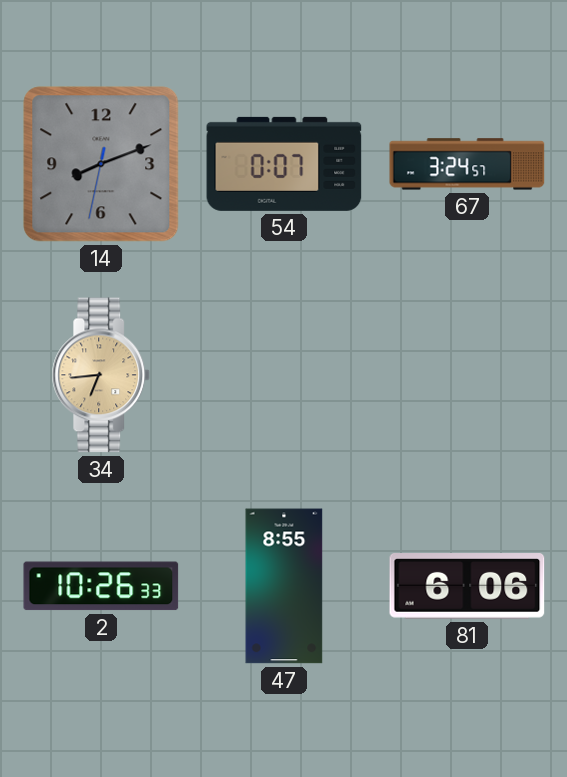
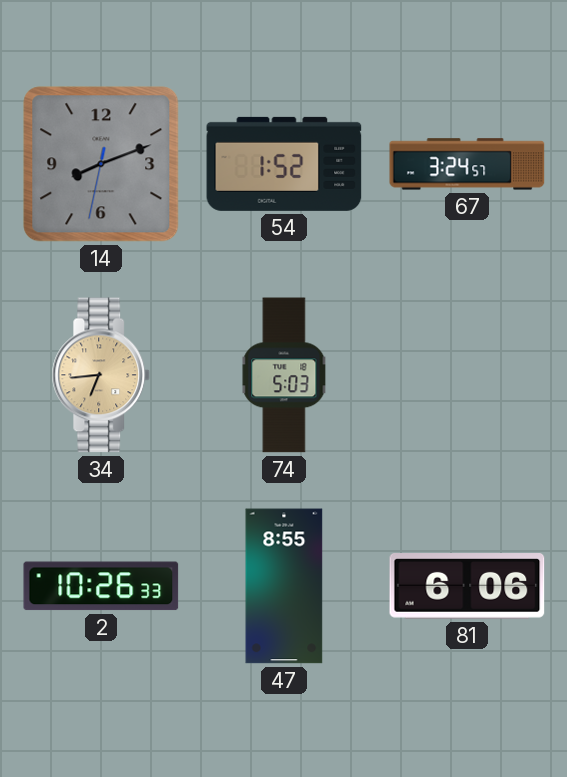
54: 0:07 -> 1:52 (284, 164)
74: none -> 5:03 (284, 375)
